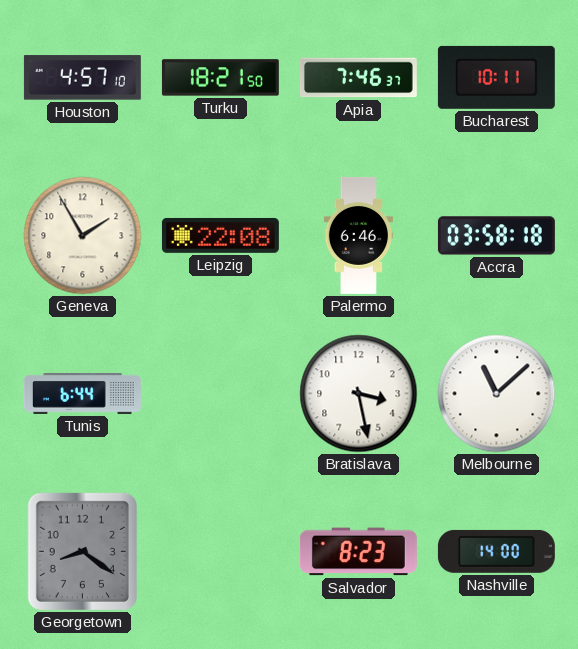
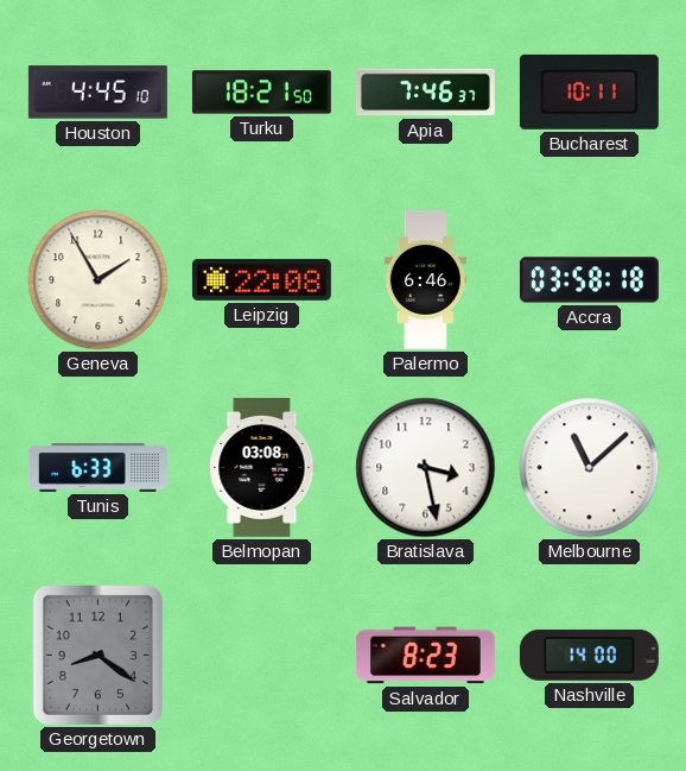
Houston: 4:57 -> 4:45 (97, 93)
Tunis: 6:44 -> 6:33 (97, 468)
Belmopan: none -> 03:08 (262, 467)
